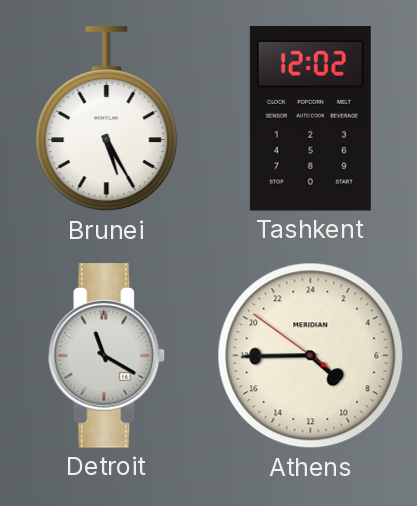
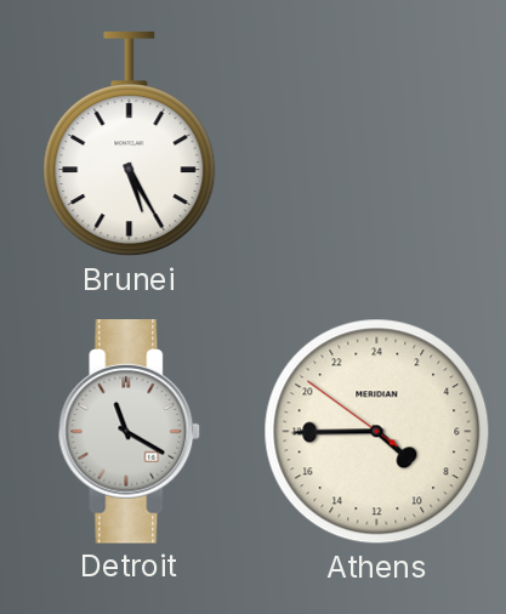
Tashkent: 12:02 -> none (310, 119)
